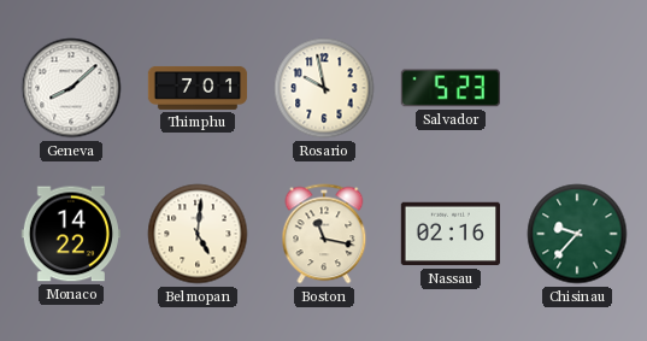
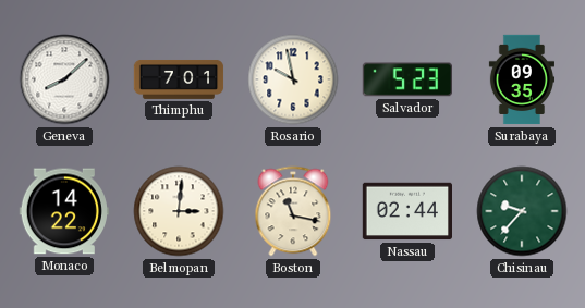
Surabaya: none -> 09:35 (521, 79)
Belmopan: 5:01 -> 3:01 (179, 211)
Nassau: 02:16 -> 02:44 (406, 211)
